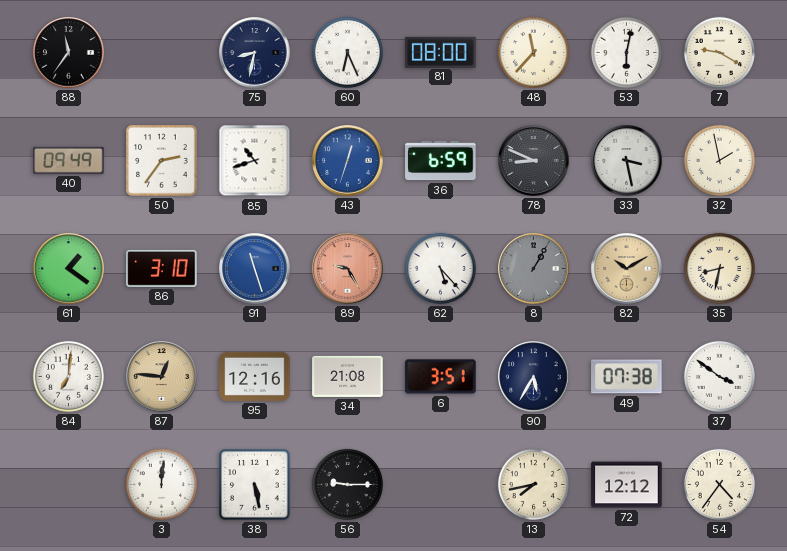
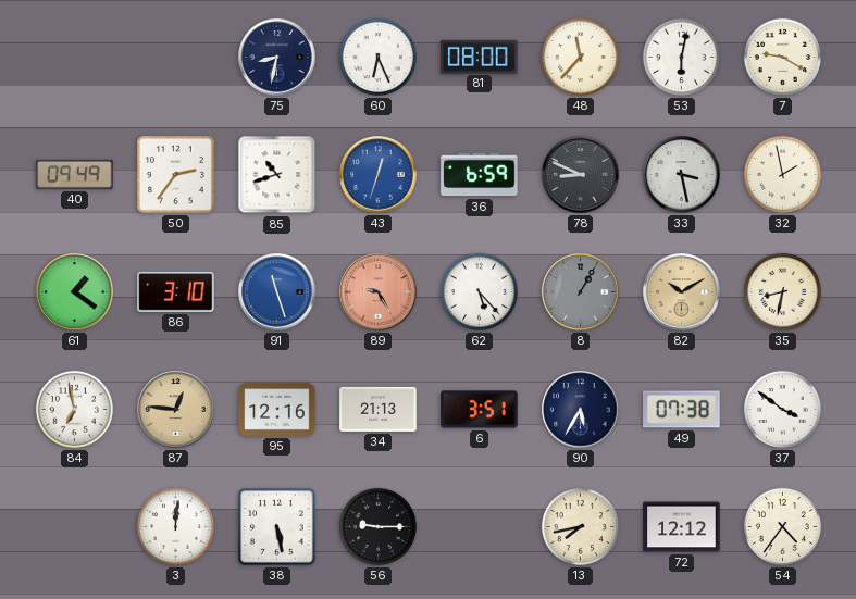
88: 11:36 -> none (69, 53)
84: 7:01 -> 6:58 (74, 409)
34: 21:08 -> 21:13 (379, 409)
